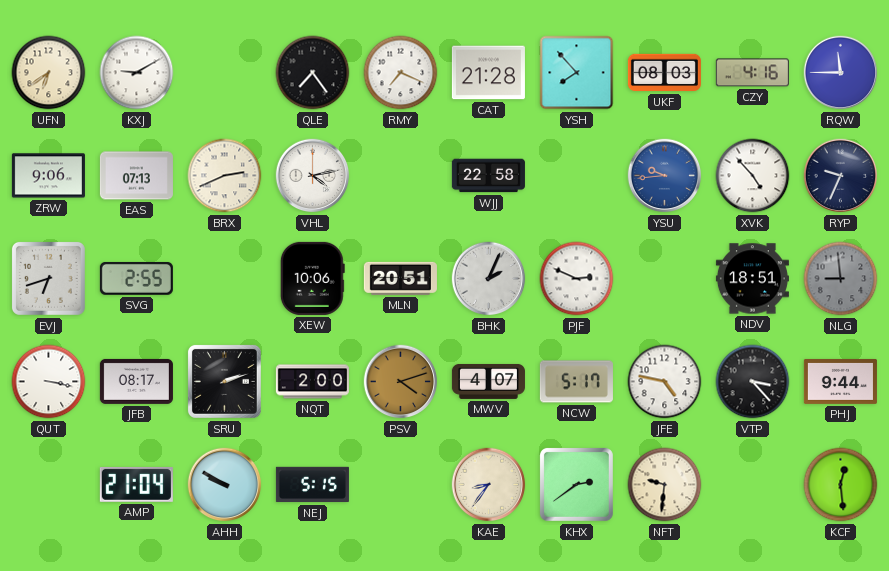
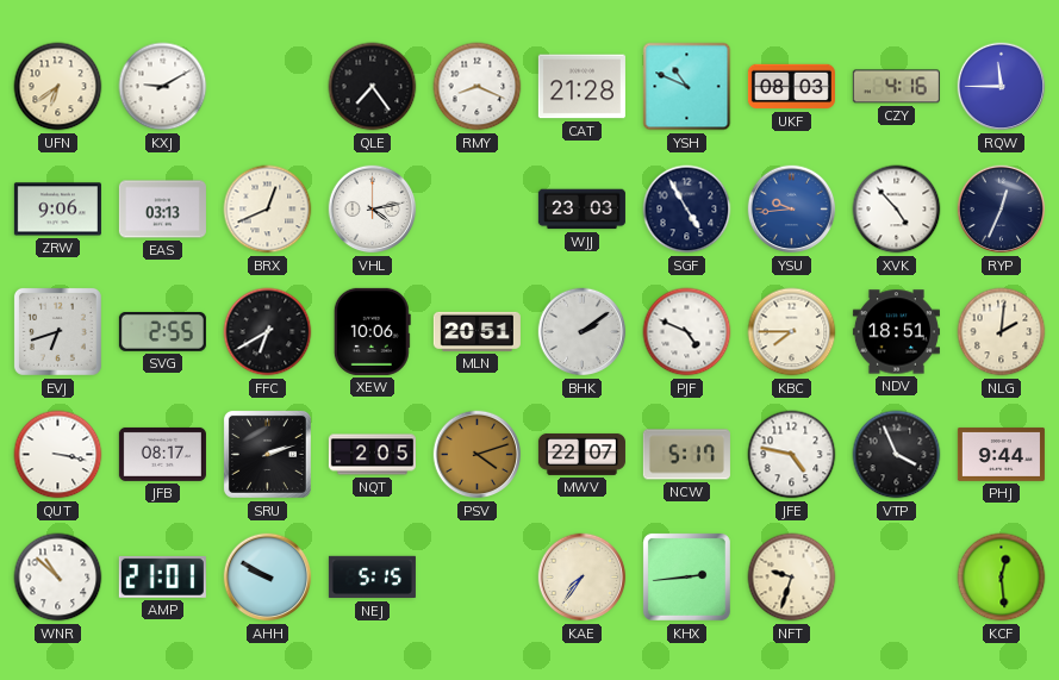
RMY: 7:19 -> 8:19 (478, 87)
YSH: 7:53 -> 10:49 (687, 87)
EAS: 07:13 -> 03:13 (162, 210)
BRX: 2:41 -> 12:41 (268, 210)
WJJ: 22:58 -> 23:03 (581, 210)
SGF: none -> 4:55 (687, 210)
RYP: 9:34 -> 12:34 (1002, 210)
FFC: none -> 6:40 (268, 332)
BHK: 2:04 -> 2:09 (583, 332)
PJF: 2:49 -> 4:49 (687, 332)
KBC: none -> 7:45 (792, 332)
NLG: 8:59 -> 2:01 (1002, 332)
NLG dial: grey -> cream (1002, 332)
NQT: 2:00 -> 2:05 (372, 455)
MWV: 4:07 -> 22:07 (581, 454)
VTP: 3:23 -> 3:56 (897, 455)
WNR: none -> 10:52 (58, 578)
AMP: 21:04 -> 21:01 (162, 576)
KAE: 8:36 -> 7:36 (583, 578)
KHX: 2:39 -> 2:44 (686, 576)
NFT: 9:31 -> 9:33 (792, 578)
